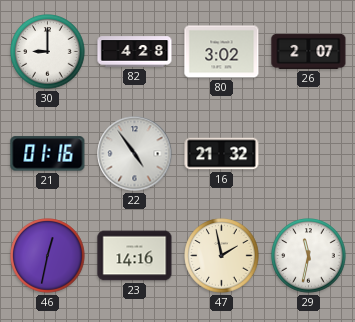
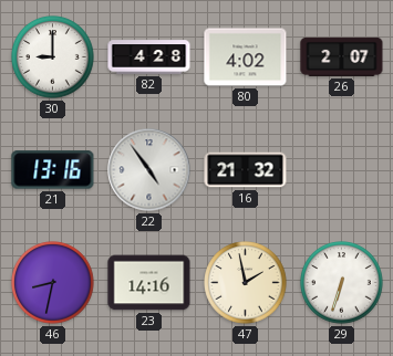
80: 3:02 -> 4:02 (246, 57)
21: 01:16 -> 13:16 (53, 170)
46: 12:32 -> 8:32 (53, 283)
29: 11:32 -> 6:33 (342, 283)
